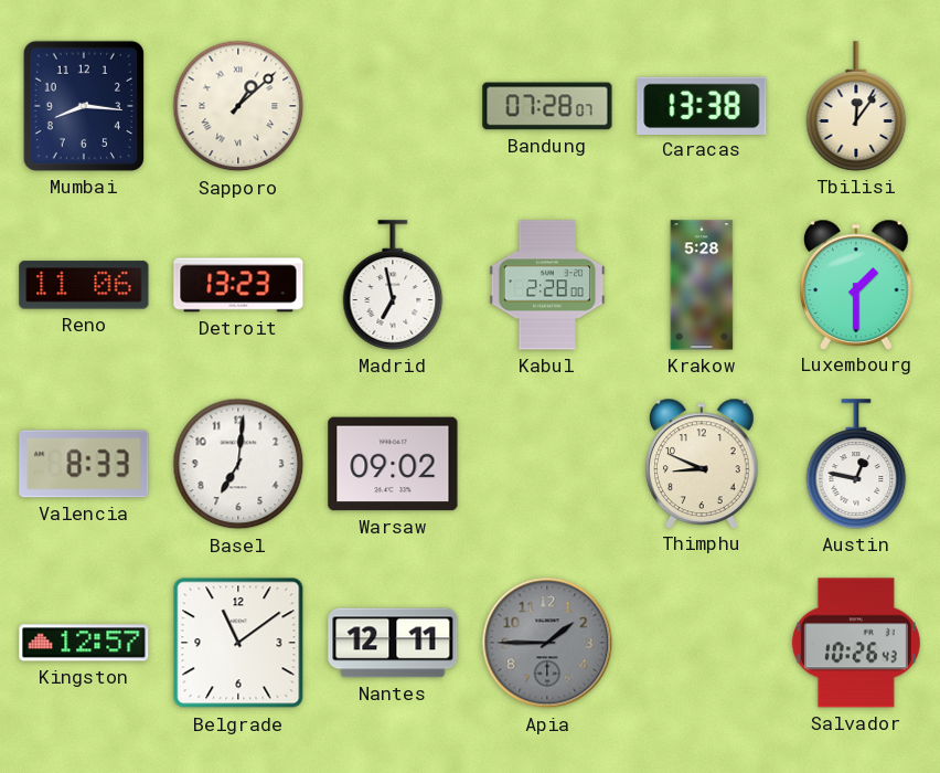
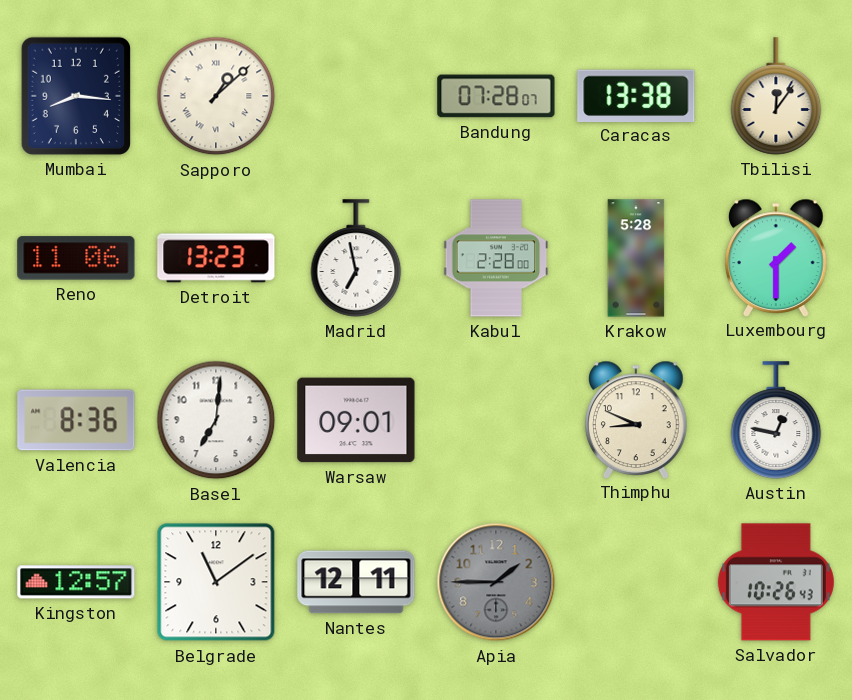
Valencia: 8:33 -> 8:36 (76, 420)
Warsaw: 09:02 -> 09:01 (356, 420)
